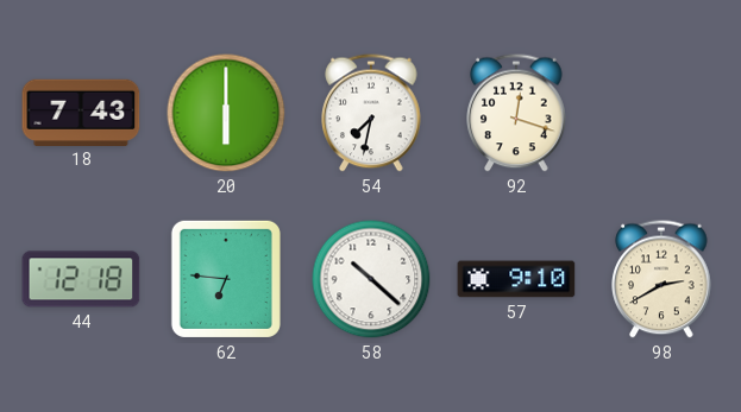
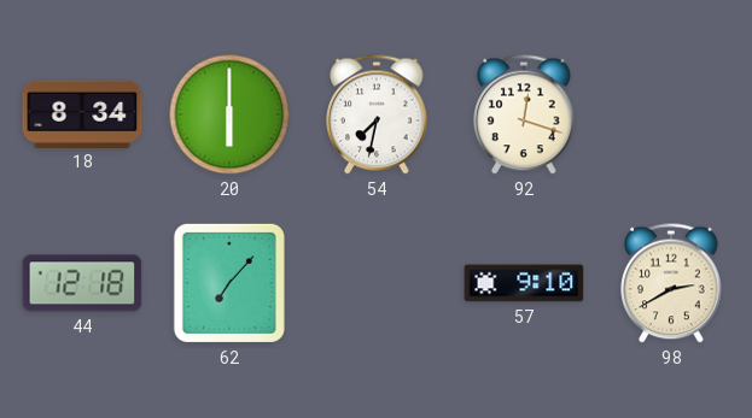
18: 7:43 -> 8:34 (82, 113)
62: 6:46 -> 7:07 (229, 283)
58: 10:22 -> none (371, 279)
